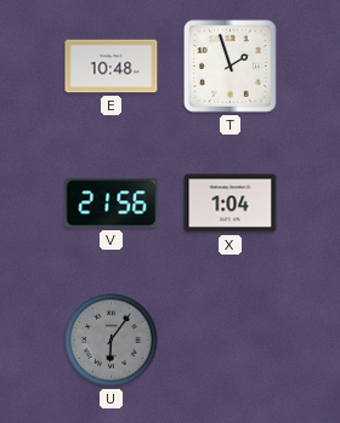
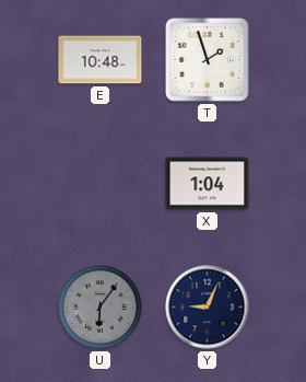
V: 21:56 -> none (112, 204)
Y: none -> 9:04 (208, 308)
